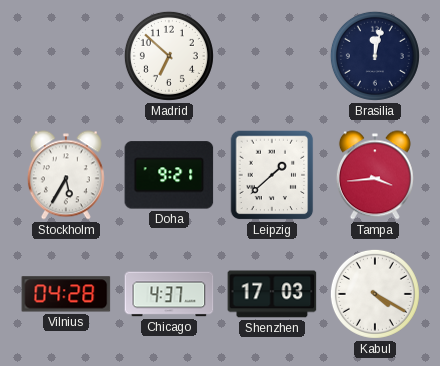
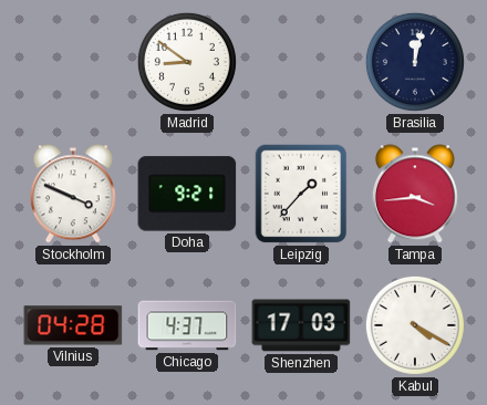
Madrid: 6:52 -> 8:51 (187, 62)
Stockholm: 5:35 -> 3:49 (73, 194)
Leipzig: 1:38 -> 1:37 (301, 194)
